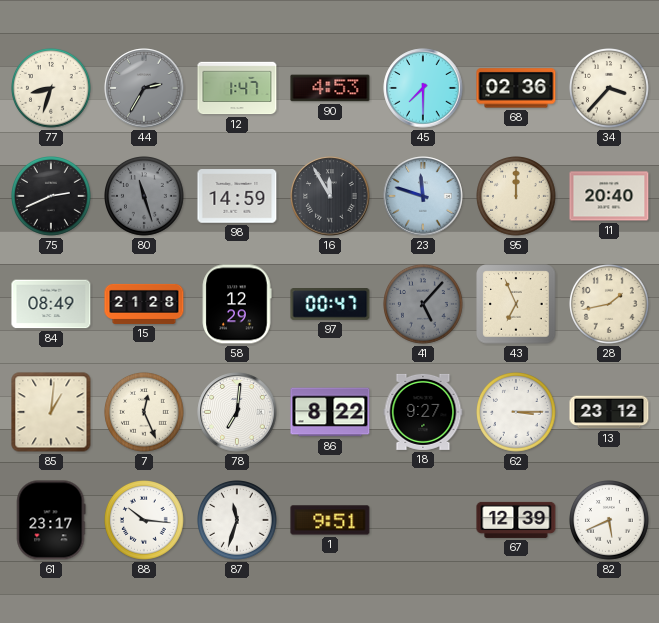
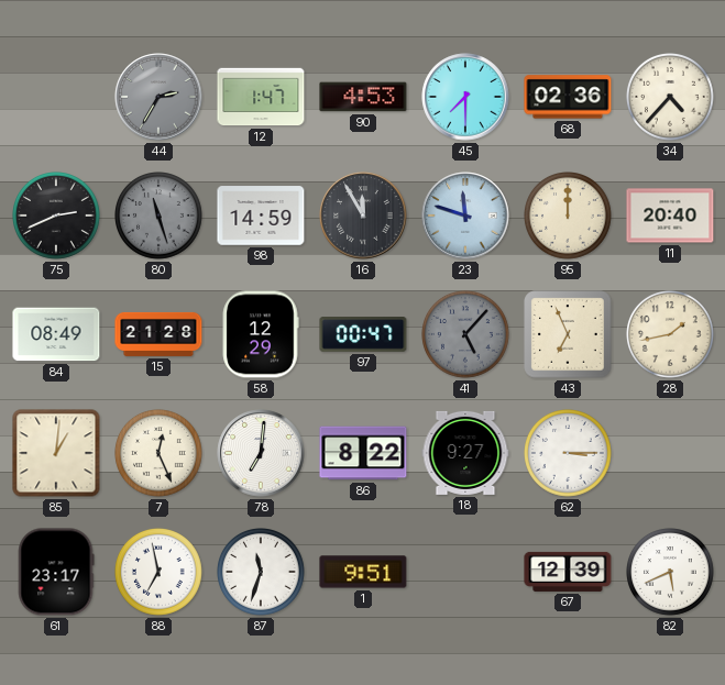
77: 8:33 -> none (52, 89)
34: 3:37 -> 4:37 (671, 98)
13: 23:12 -> none (609, 412)
88: 10:16 -> 6:58 (160, 573)
